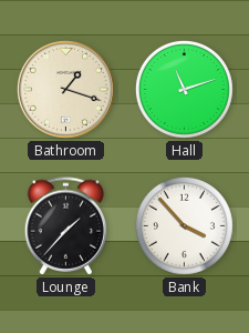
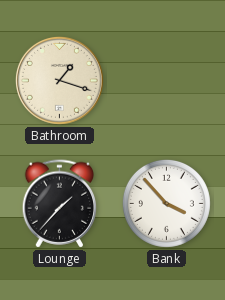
Hall: 11:12 -> none (184, 89)
